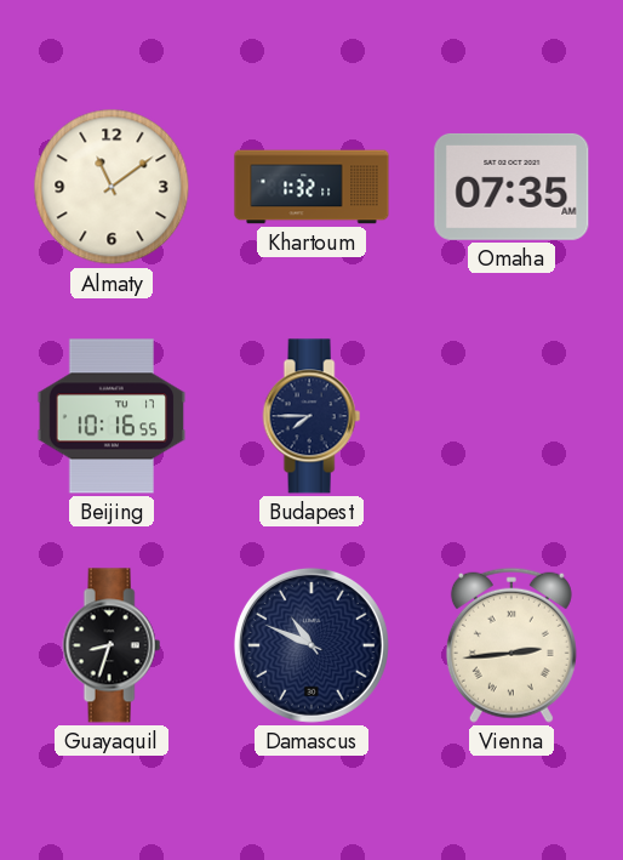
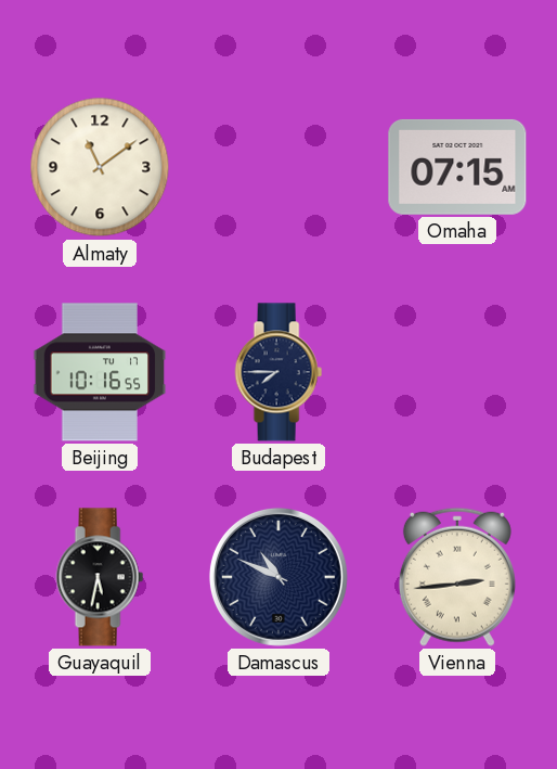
Khartoum: 1:32 -> none (311, 187)
Omaha: 07:35 -> 07:15 (457, 167)
Guayaquil: 8:33 -> 5:32 (100, 577)
